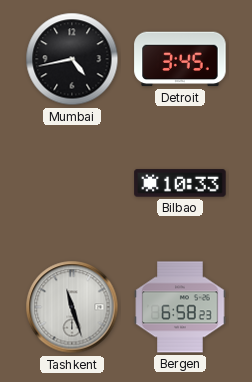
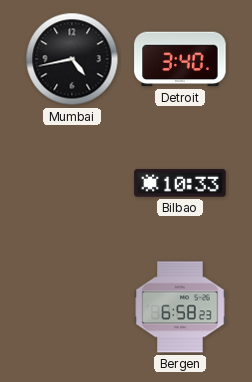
Detroit: 3:45 -> 3:40 (180, 59)
Tashkent: 11:27 -> none (72, 307)
